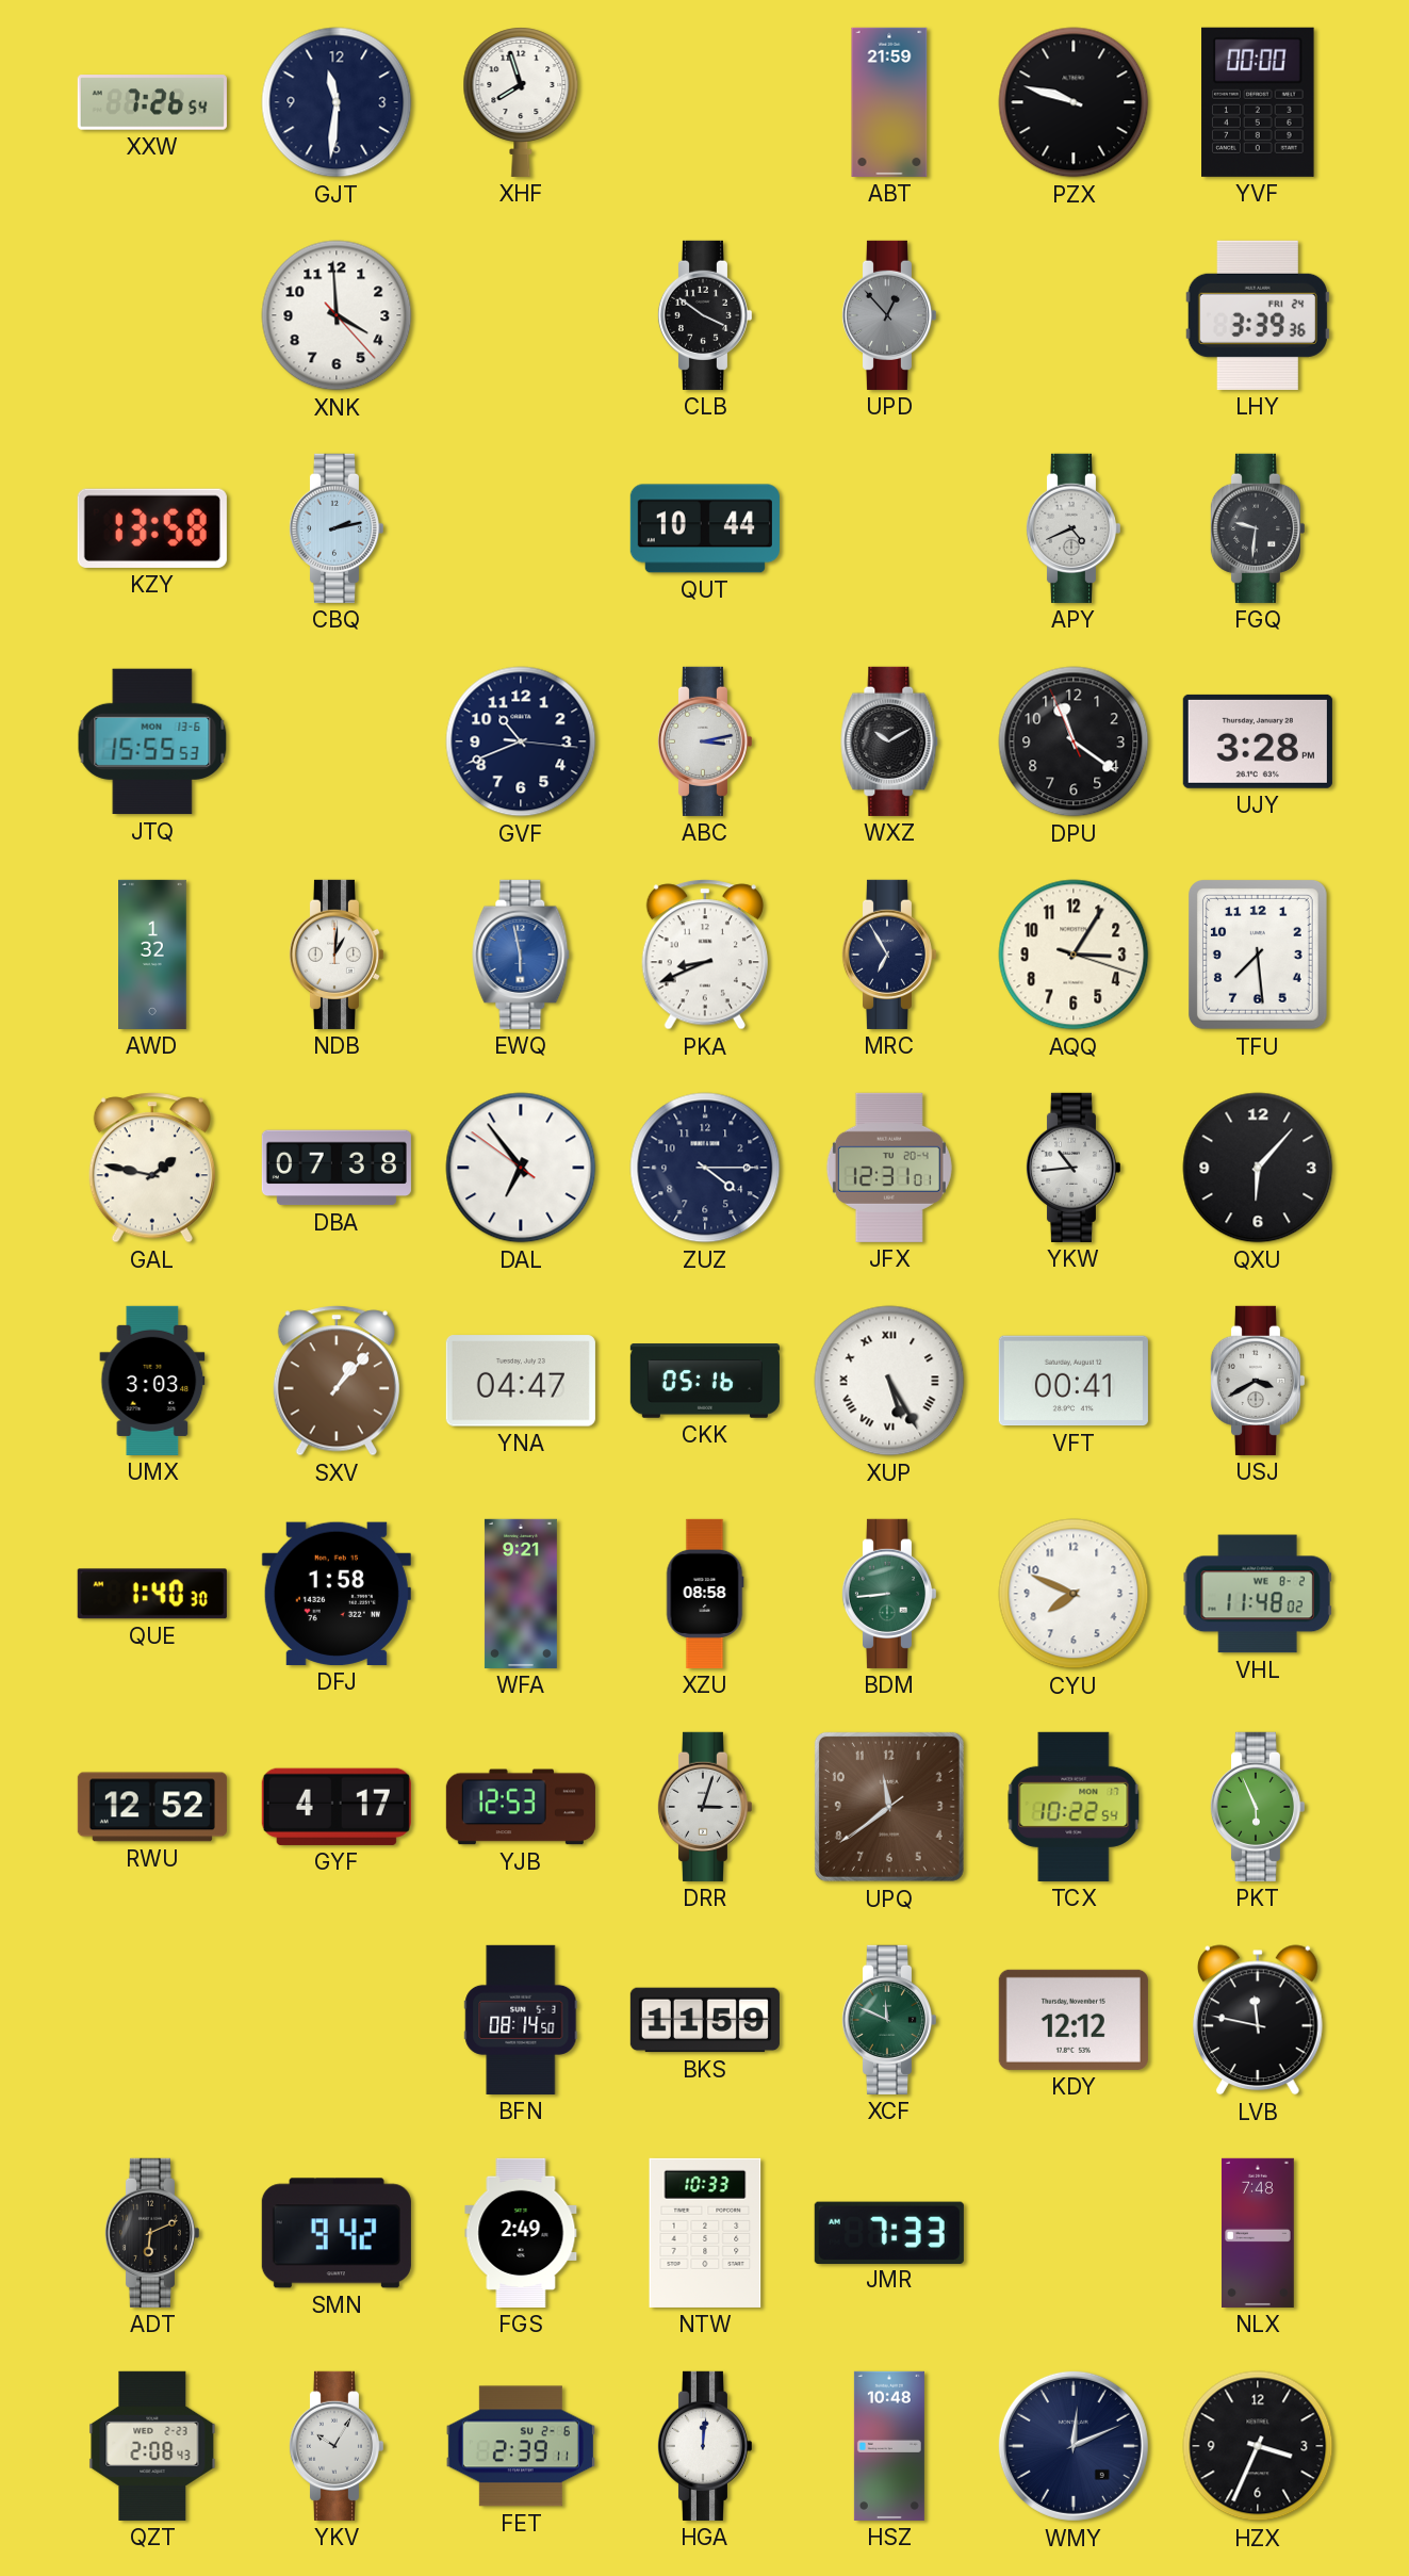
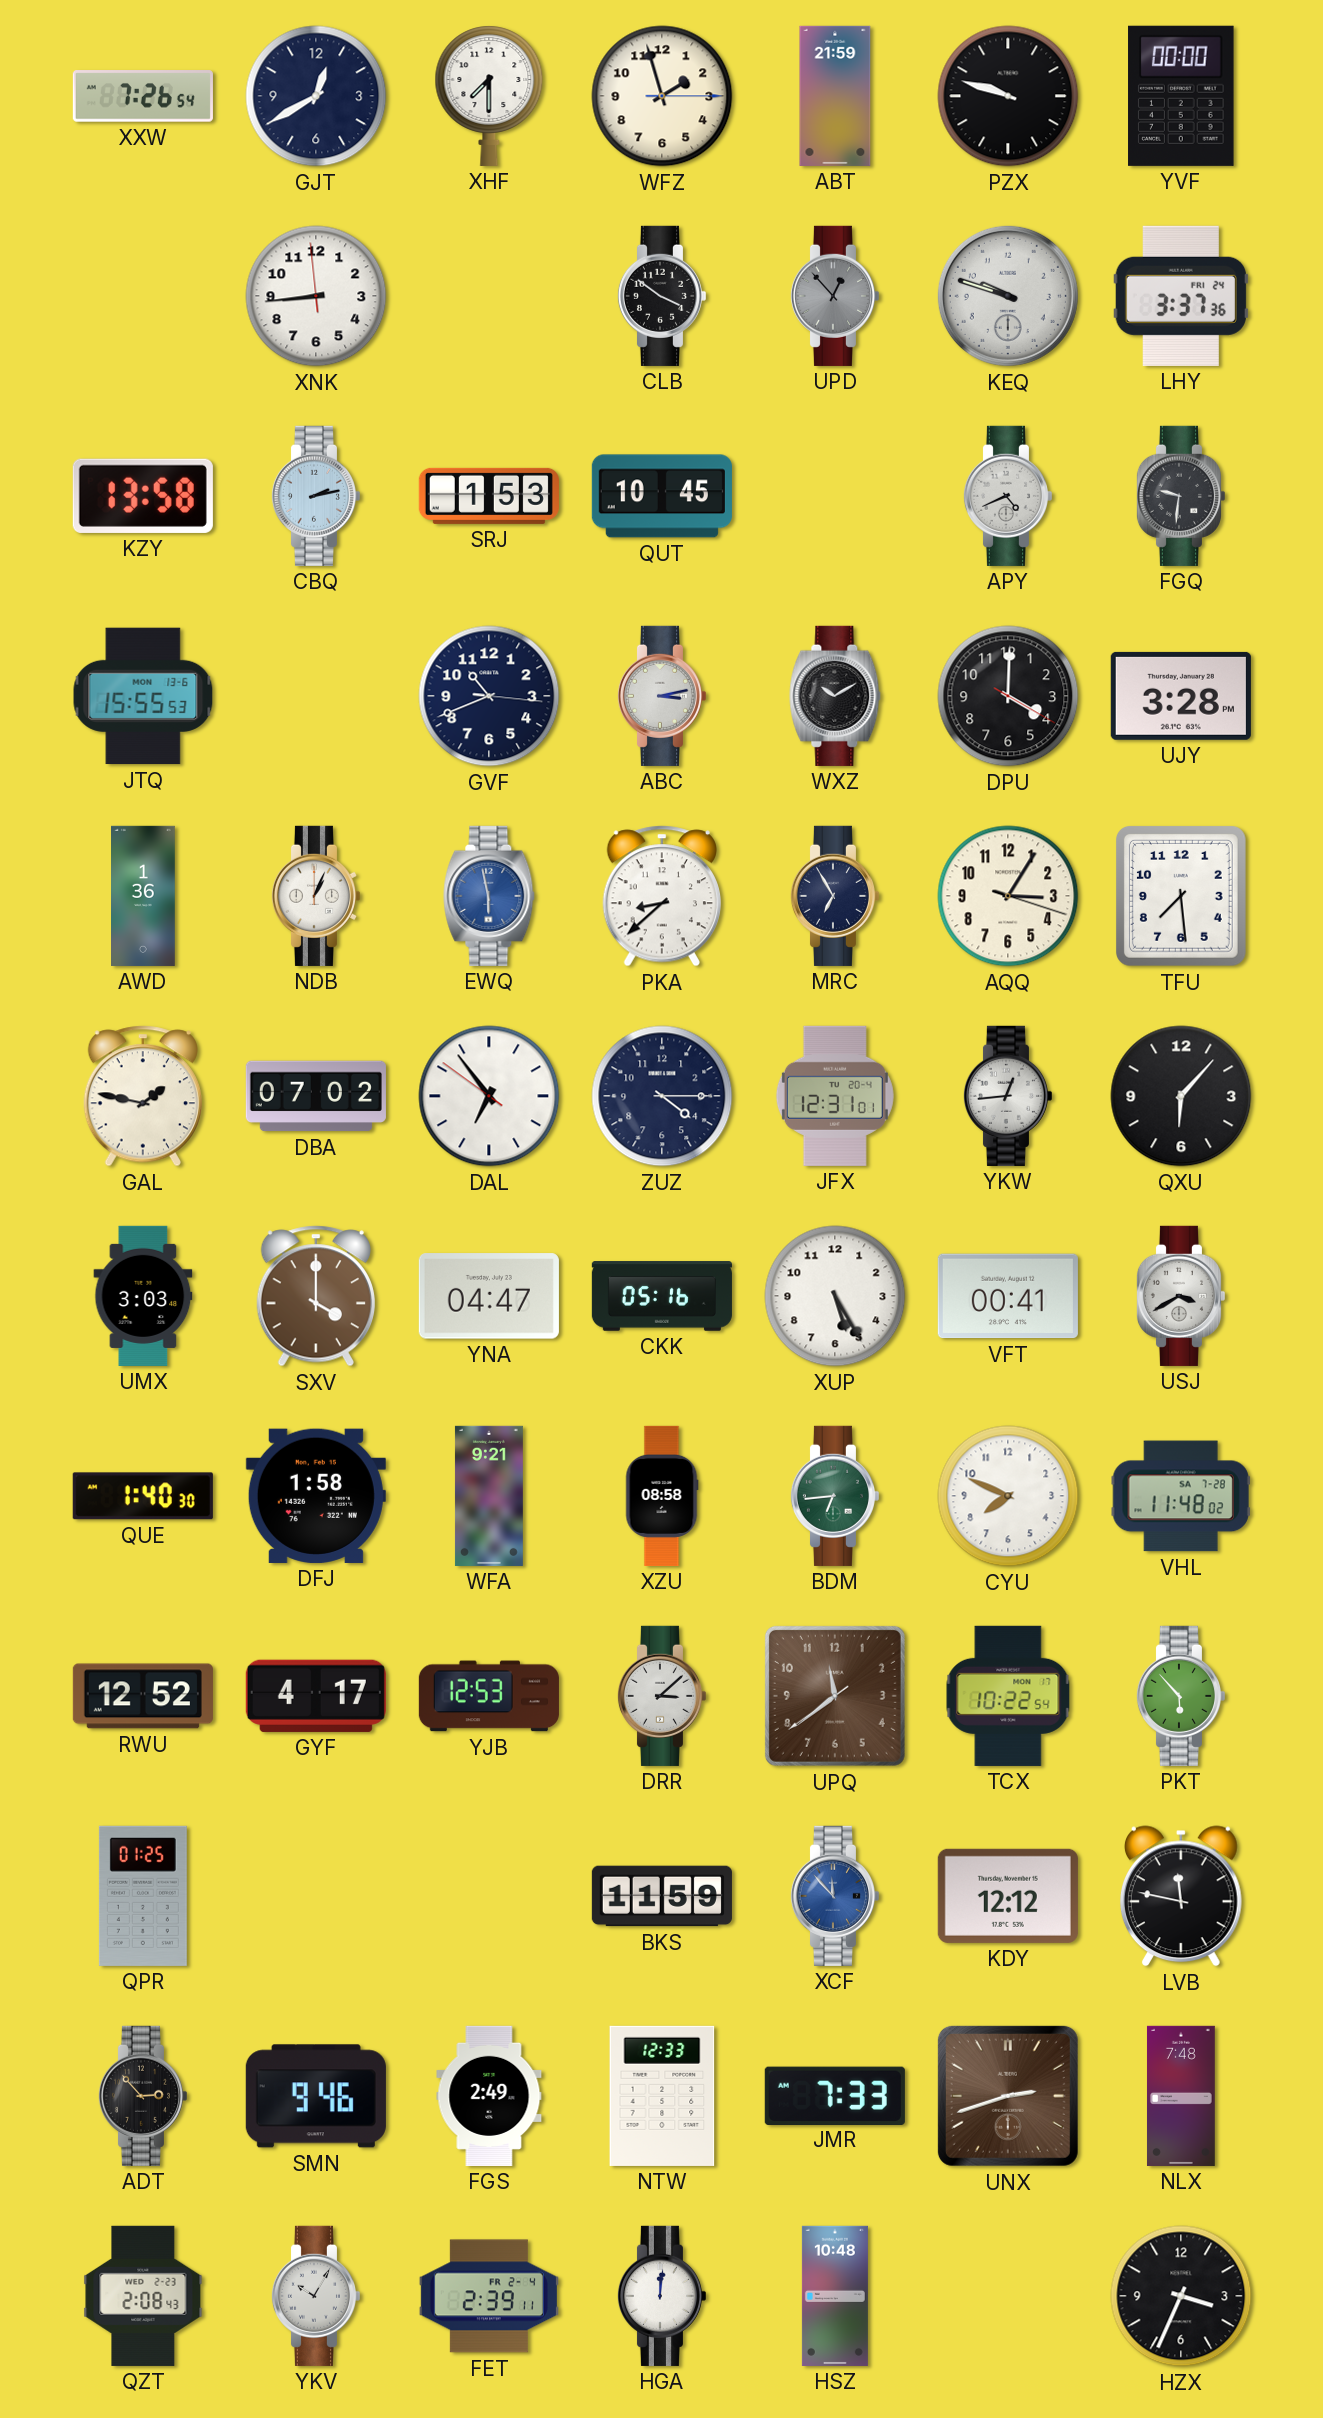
GJT: 11:31 -> 12:40 (316, 96)
XHF: 7:57 -> 7:30 (489, 96)
WFZ: none -> 1:57 (662, 96)
XNK: 3:59 -> 8:43 (316, 296)
KEQ: none -> 9:48 (1008, 296)
LHY: 3:39 -> 3:37 (1181, 296)
SRJ: none -> 1:53 (489, 496)
QUT: 10:44 -> 10:45 (662, 496)
DPU: 11:20 -> 4:00 (1008, 696)
AWD: 1:32 -> 1:36 (144, 896)
NDB: 1:01 -> 1:04 (315, 896)
PKA: 8:41 -> 8:38 (661, 896)
DBA: 07:38 -> 07:02 (316, 1096)
YKW: 10:44 -> 12:44 (1007, 1096)
SXV: 1:07 -> 4:00 (315, 1296)
XUP numerals: Roman -> Arabic (835, 1296)
BDM: 8:44 -> 6:44 (834, 1496)
VHL date: WE 8-2 -> SA 7-28 (1181, 1496)
DRR: 3:03 -> 3:08 (661, 1696)
PKT: 5:56 -> 5:53 (1180, 1696)
QPR: none -> 01:25 (143, 1896)
BFN: 08:14 -> none (521, 2020)
XCF: 11:49 -> 11:53 (834, 1896)
XCF dial: green -> blue (834, 1896)
ADT: 6:11 -> 2:53 (142, 2096)
SMN: 9:42 -> 9:46 (316, 2096)
NTW: 10:33 -> 12:33 (662, 2096)
UNX: none -> 2:42 (1008, 2096)
FET date: SU 2-6 -> FR 2-4 (489, 2296)
WMY: 12:11 -> none (1074, 2446)
